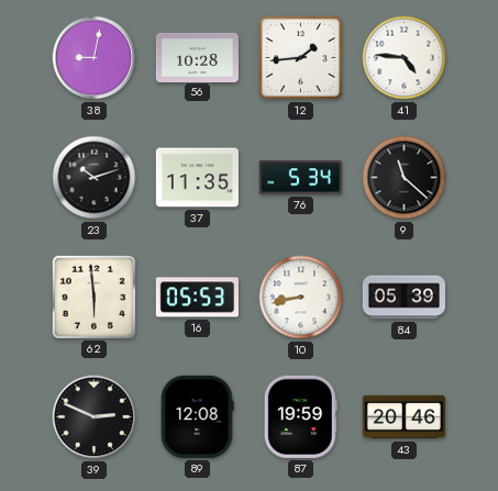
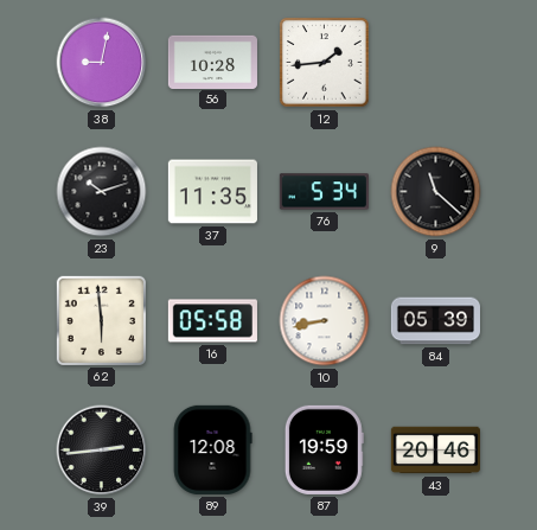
41: 4:46 -> none (405, 58)
16: 05:53 -> 05:58 (212, 321)
39: 2:49 -> 2:44 (102, 451)
